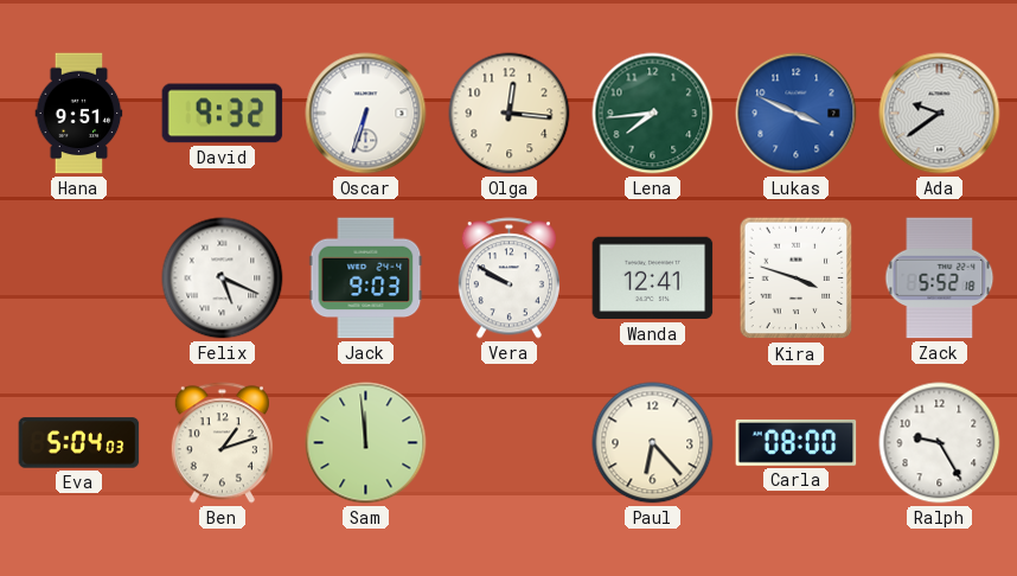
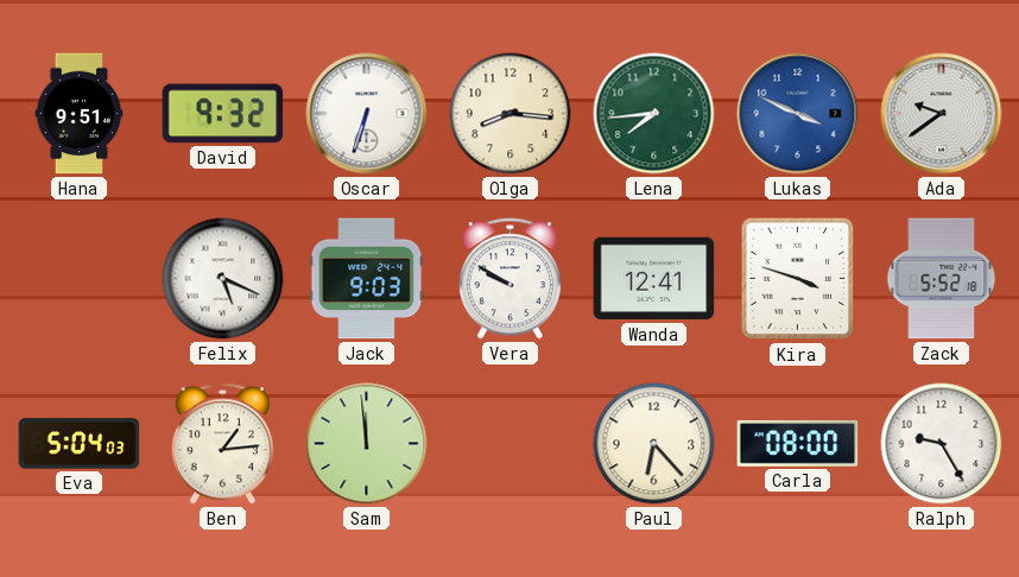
Olga: 12:16 -> 8:16 (511, 114)
Ben: 1:12 -> 1:14 (222, 444)
